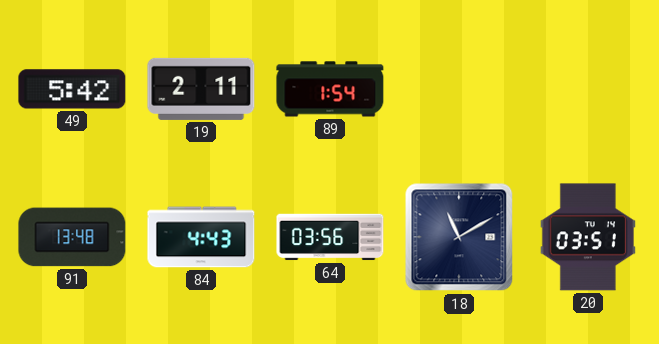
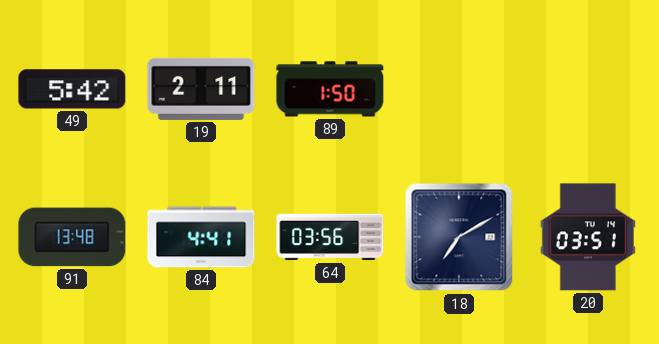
89: 1:54 -> 1:50 (330, 89)
84: 4:43 -> 4:41 (201, 237)
18: 11:10 -> 7:10 (459, 237)
